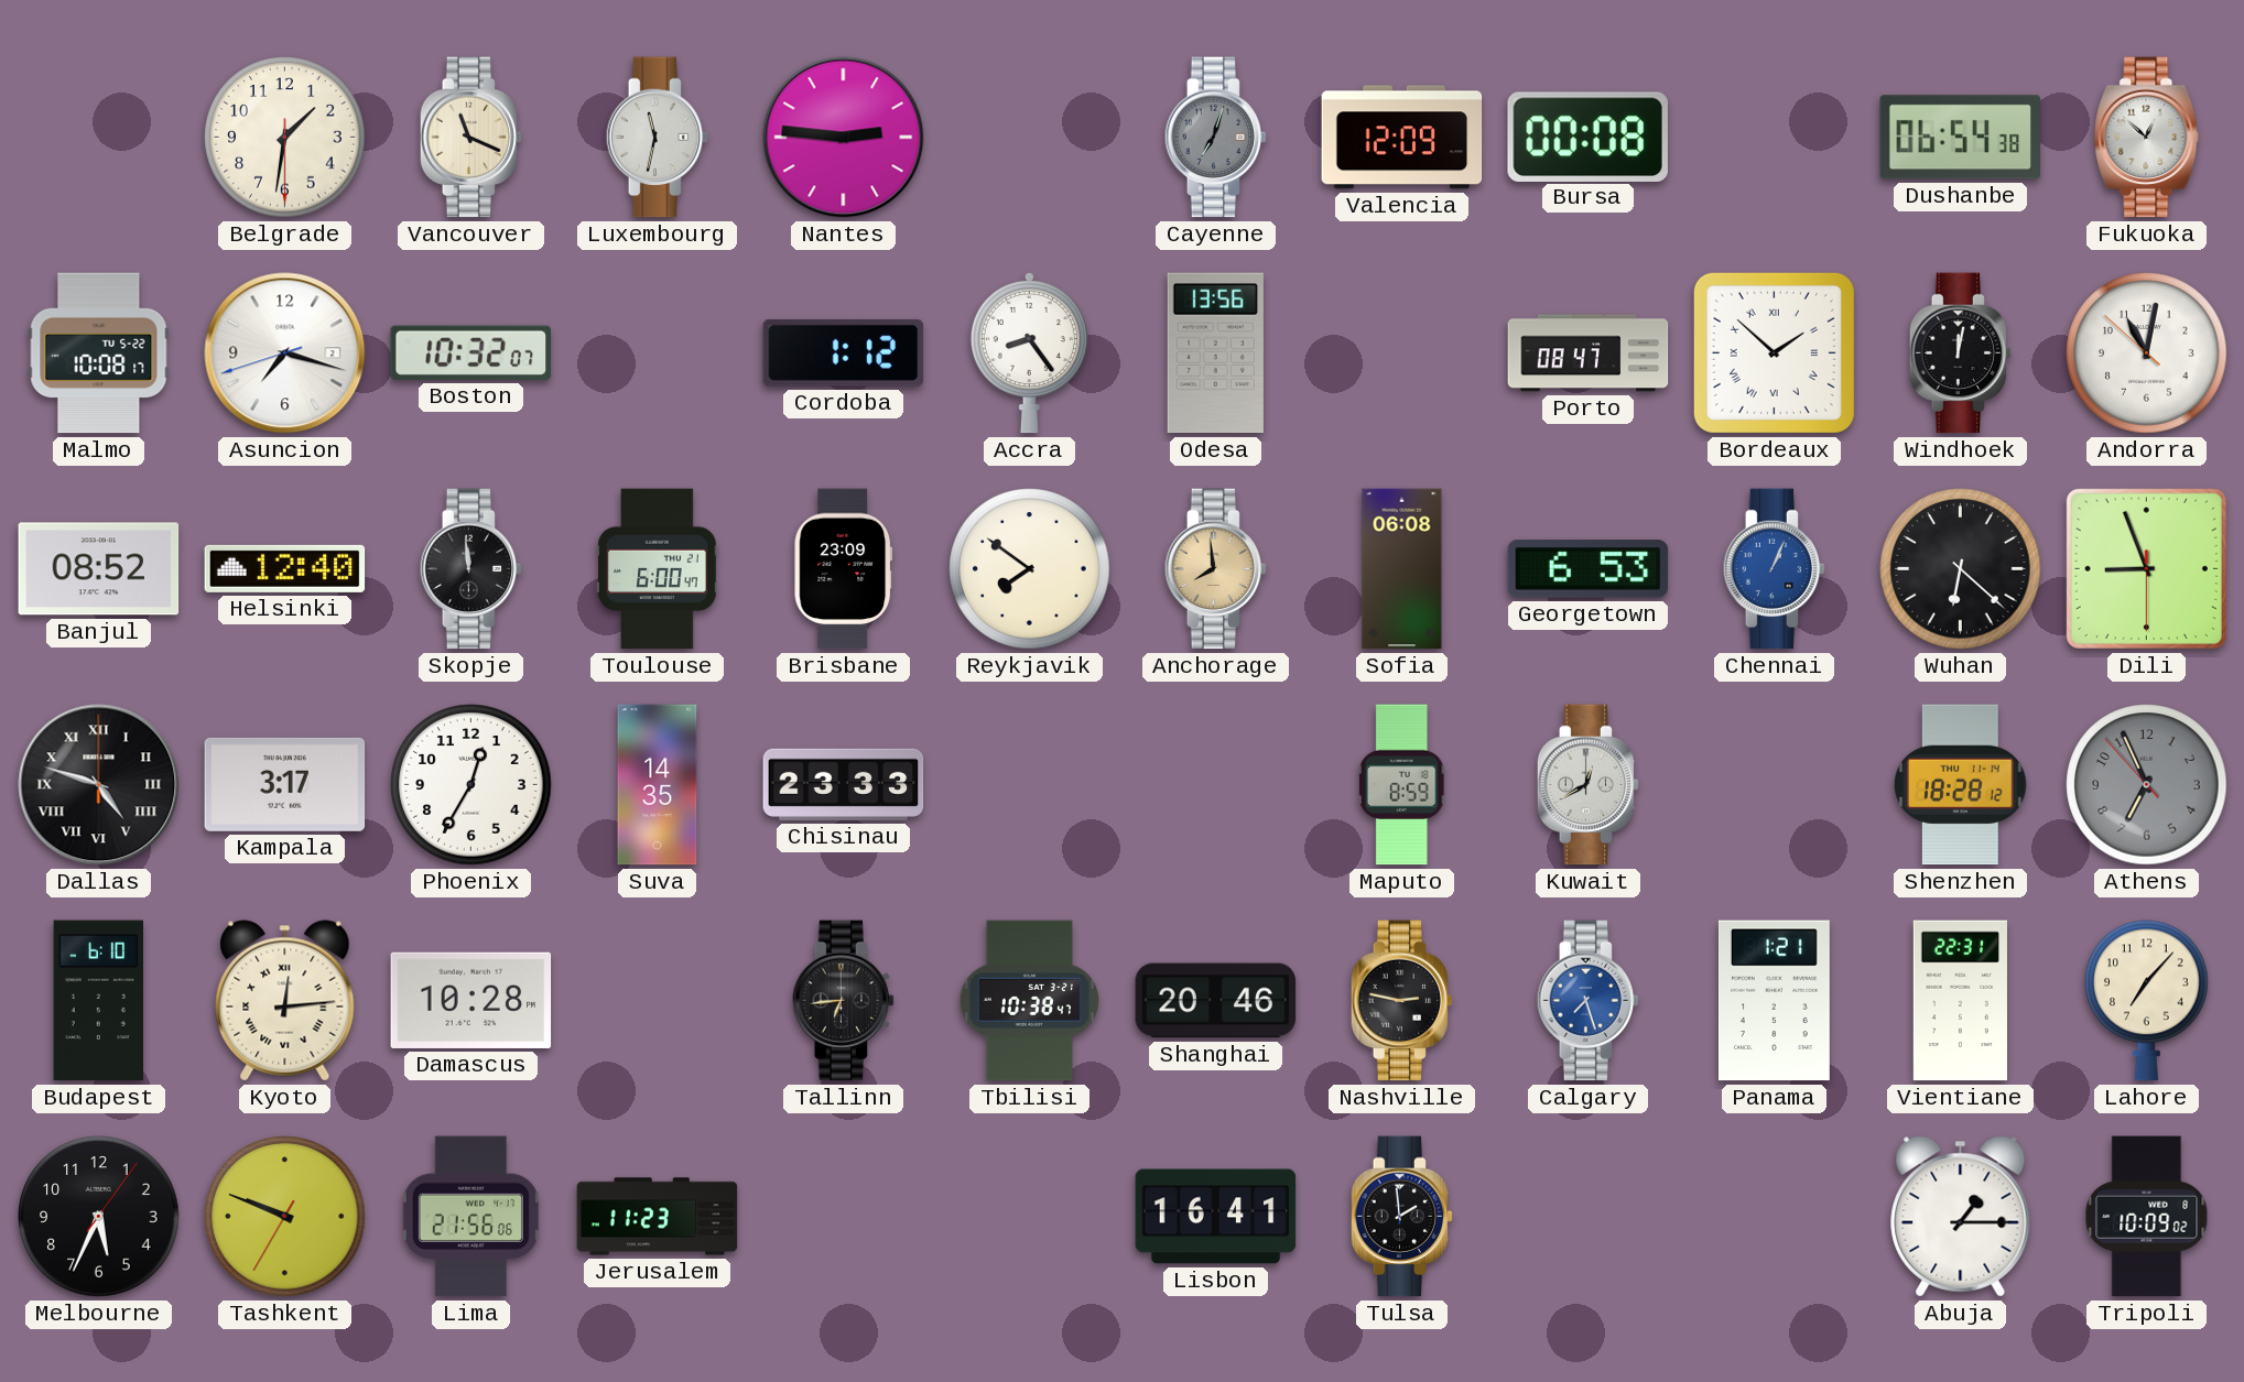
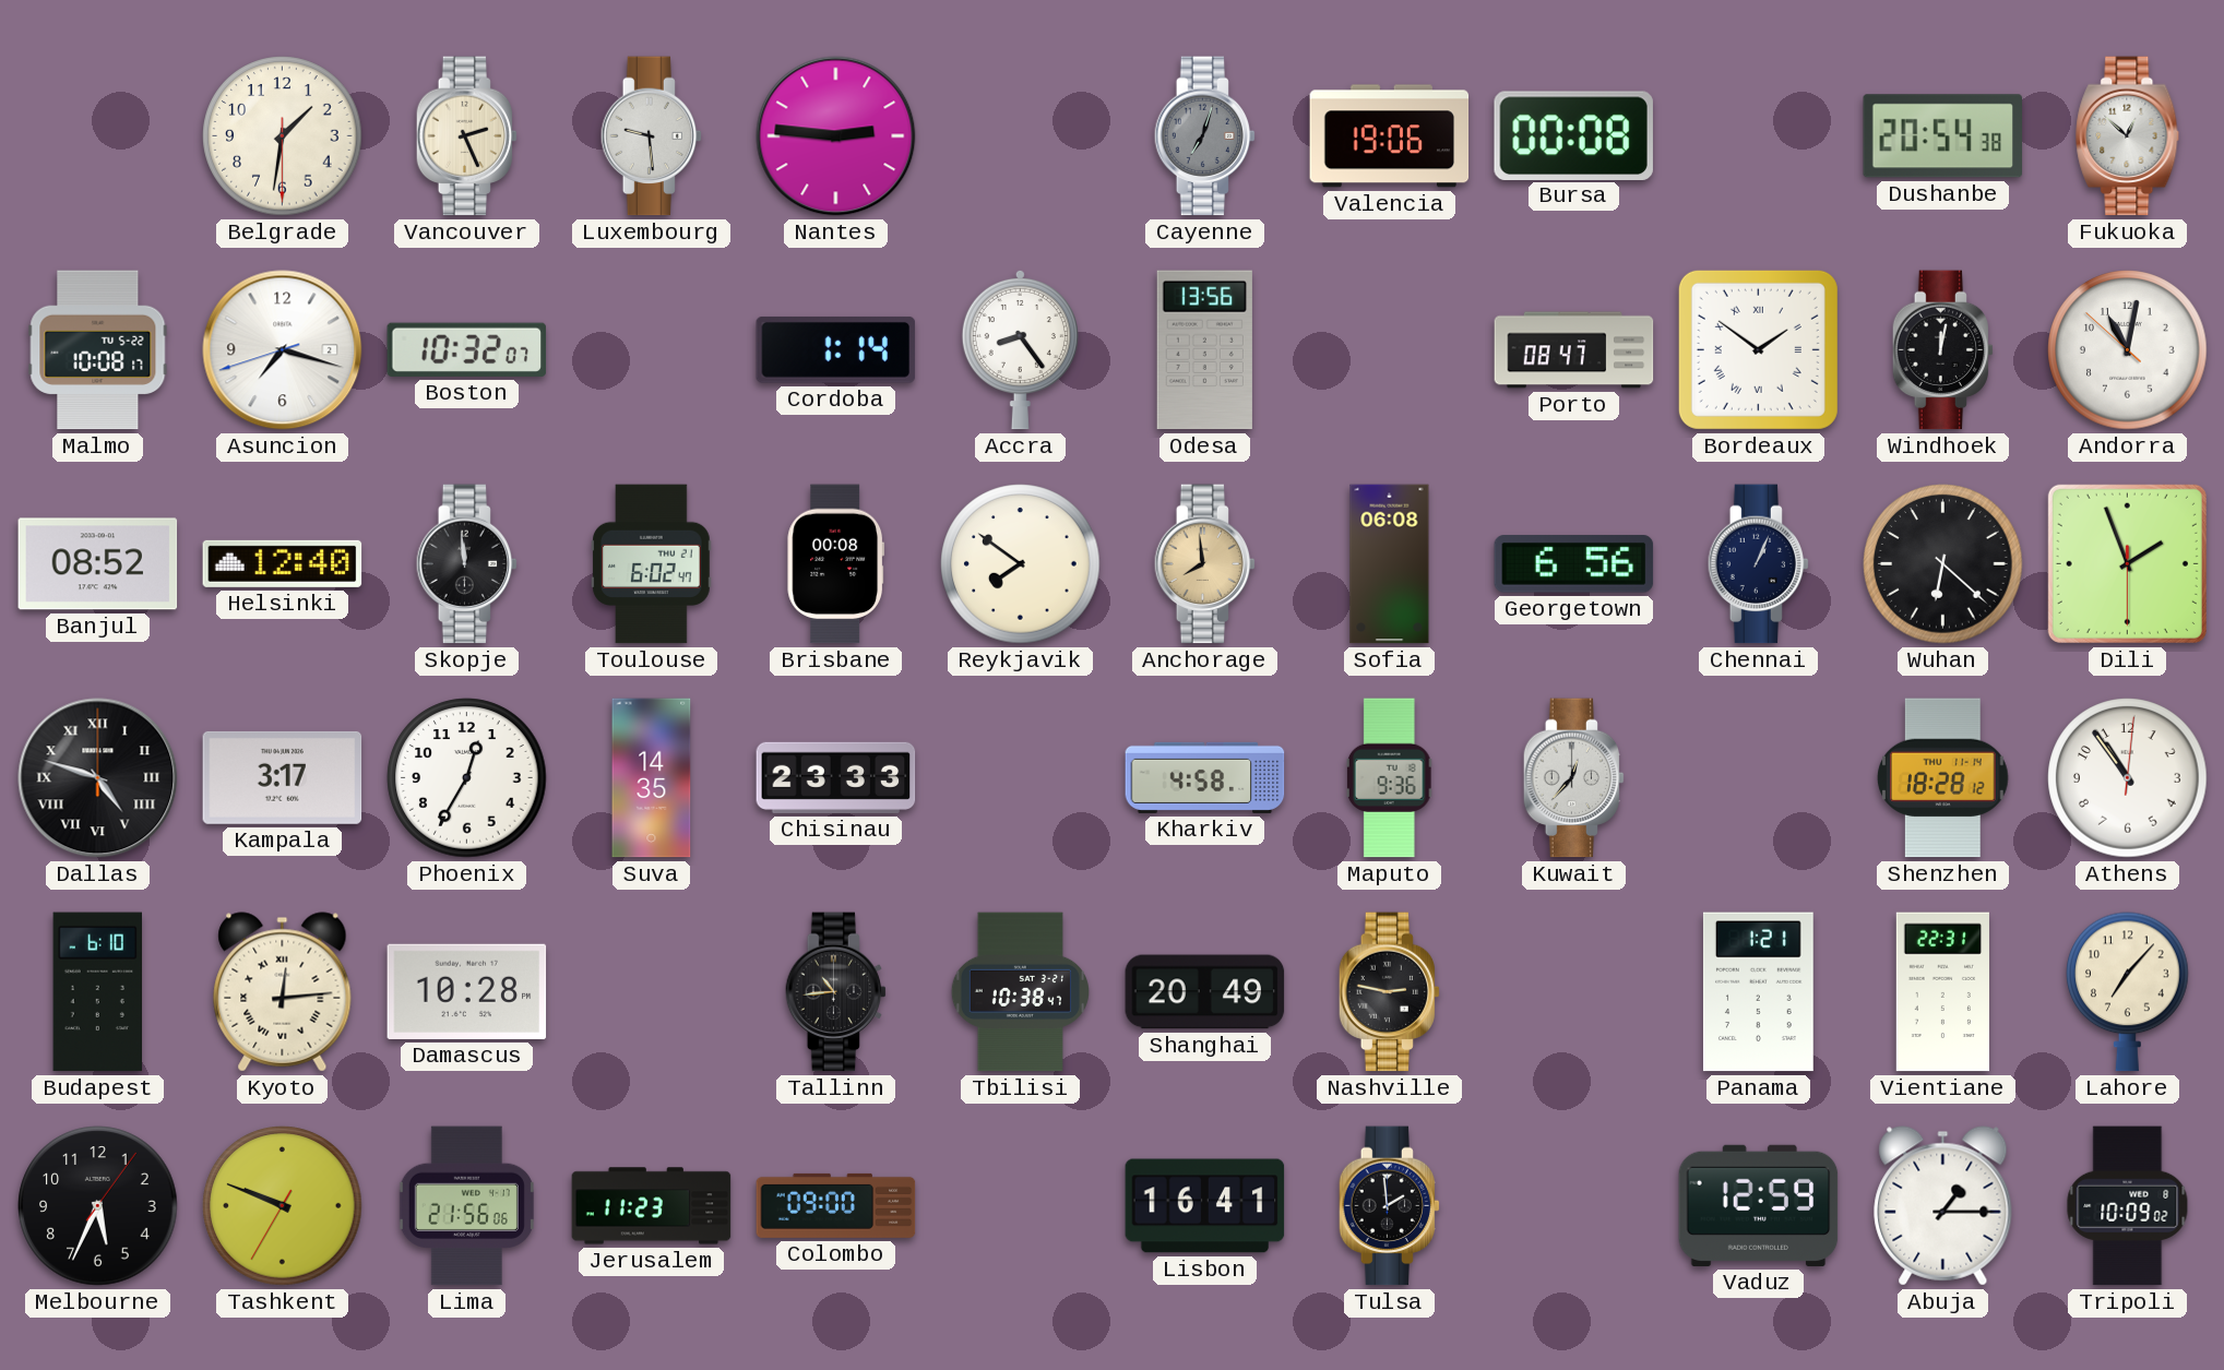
Vancouver: 11:19 -> 2:26 (467, 136)
Luxembourg: 11:32 -> 9:29 (652, 136)
Valencia: 12:09 -> 19:06 (1390, 136)
Dushanbe: 06:54 -> 20:54 (1943, 136)
Cordoba: 1:12 -> 1:14 (836, 349)
Bordeaux: 1:52 -> 1:51 (1758, 349)
Toulouse: 6:00 -> 6:02 (652, 564)
Brisbane: 23:09 -> 00:08 (836, 564)
Georgetown: 6:53 -> 6:56 (1574, 564)
Chennai dial: blue -> navy (1759, 564)
Dili: 8:56 -> 1:56 (2127, 563)
Kharkiv: none -> 4:58 (1205, 777)
Maputo: 8:59 -> 9:36 (1390, 778)
Kuwait: 12:40 -> 12:37 (1574, 778)
Athens: 6:55 -> 10:54 (2128, 778)
Athens dial: grey -> white (2128, 778)
Tallinn: 6:44 -> 10:44 (836, 992)
Shanghai: 20:46 -> 20:49 (1205, 992)
Calgary: 7:27 -> none (1589, 1001)
Colombo: none -> 09:00 (836, 1205)
Vaduz: none -> 12:59 (1759, 1205)
